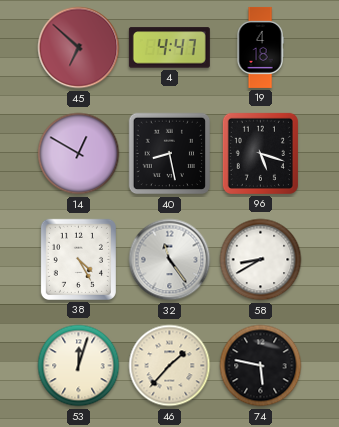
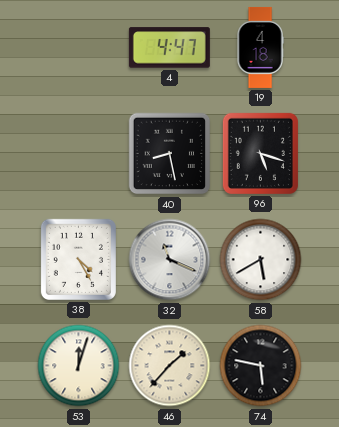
45: 6:52 -> none (79, 48)
14: 12:50 -> none (79, 154)
32: 11:24 -> 11:19 (170, 260)
58: 8:40 -> 5:40 (261, 260)
